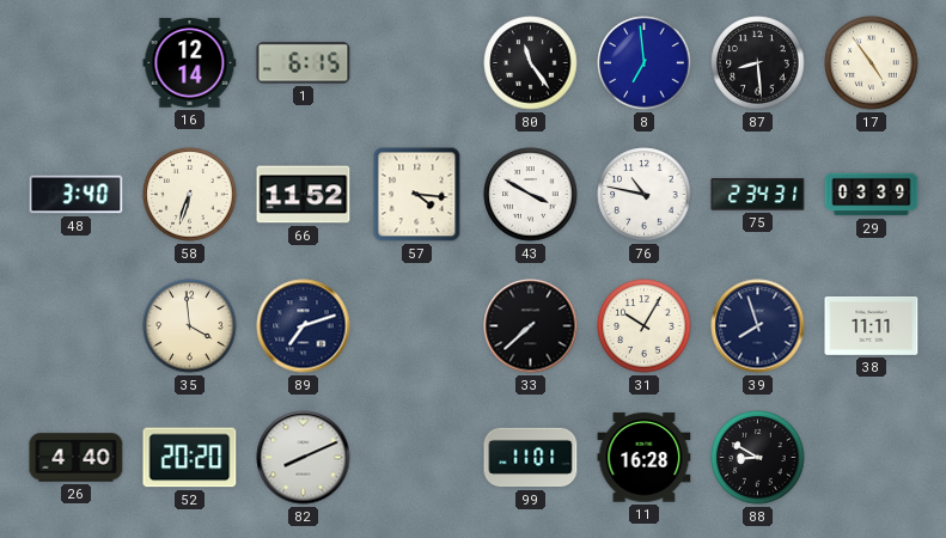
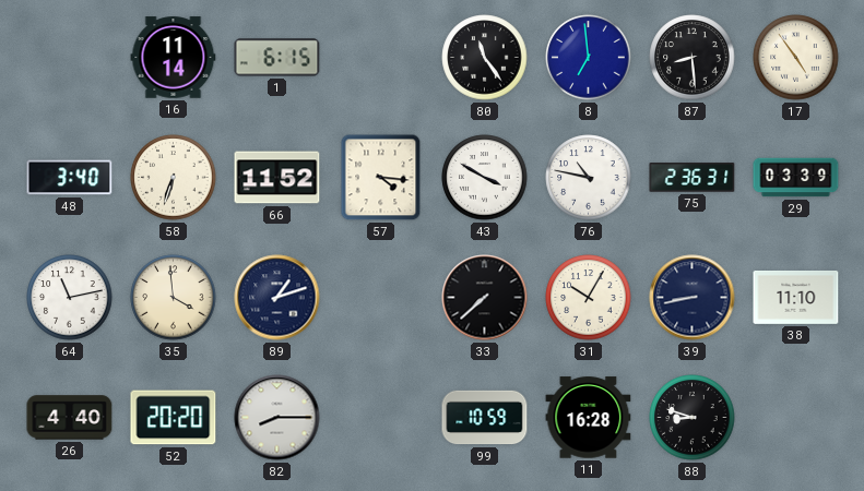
16: 12:14 -> 11:14 (174, 58)
75: 2:34 -> 2:36 (693, 178)
64: none -> 11:13 (70, 298)
89: 7:12 -> 1:12 (277, 298)
39: 7:57 -> 8:43 (693, 298)
38: 11:11 -> 11:10 (796, 297)
82: 8:11 -> 8:15 (277, 418)
99: 11:01 -> 10:59 (485, 418)
88: 8:50 -> 8:48 (693, 418)
